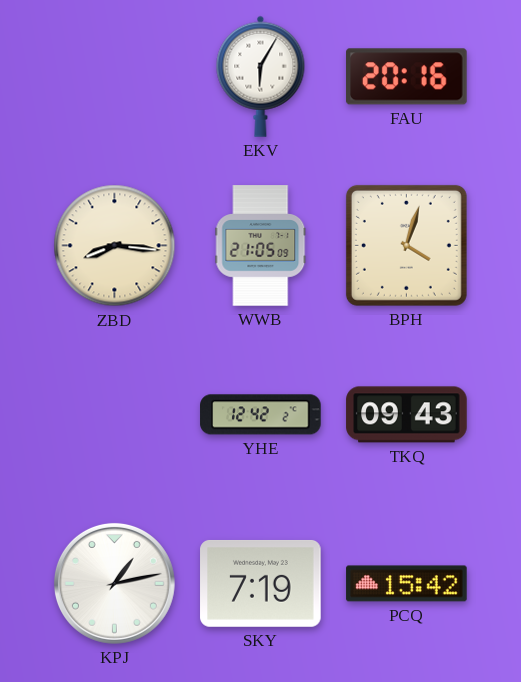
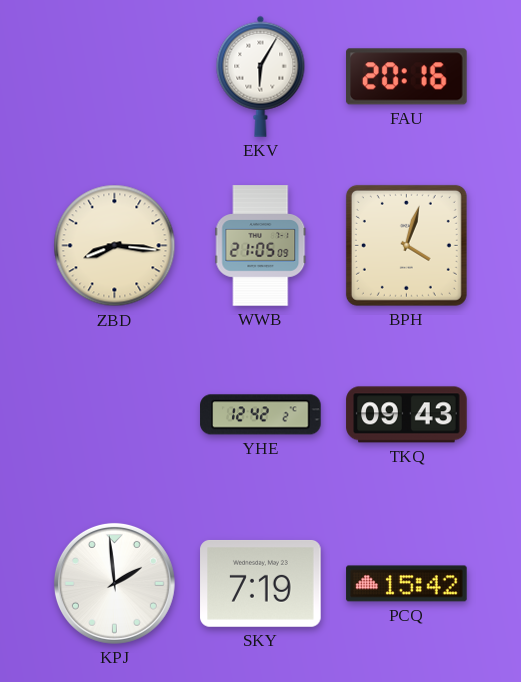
KPJ: 1:13 -> 1:59 (114, 583)
